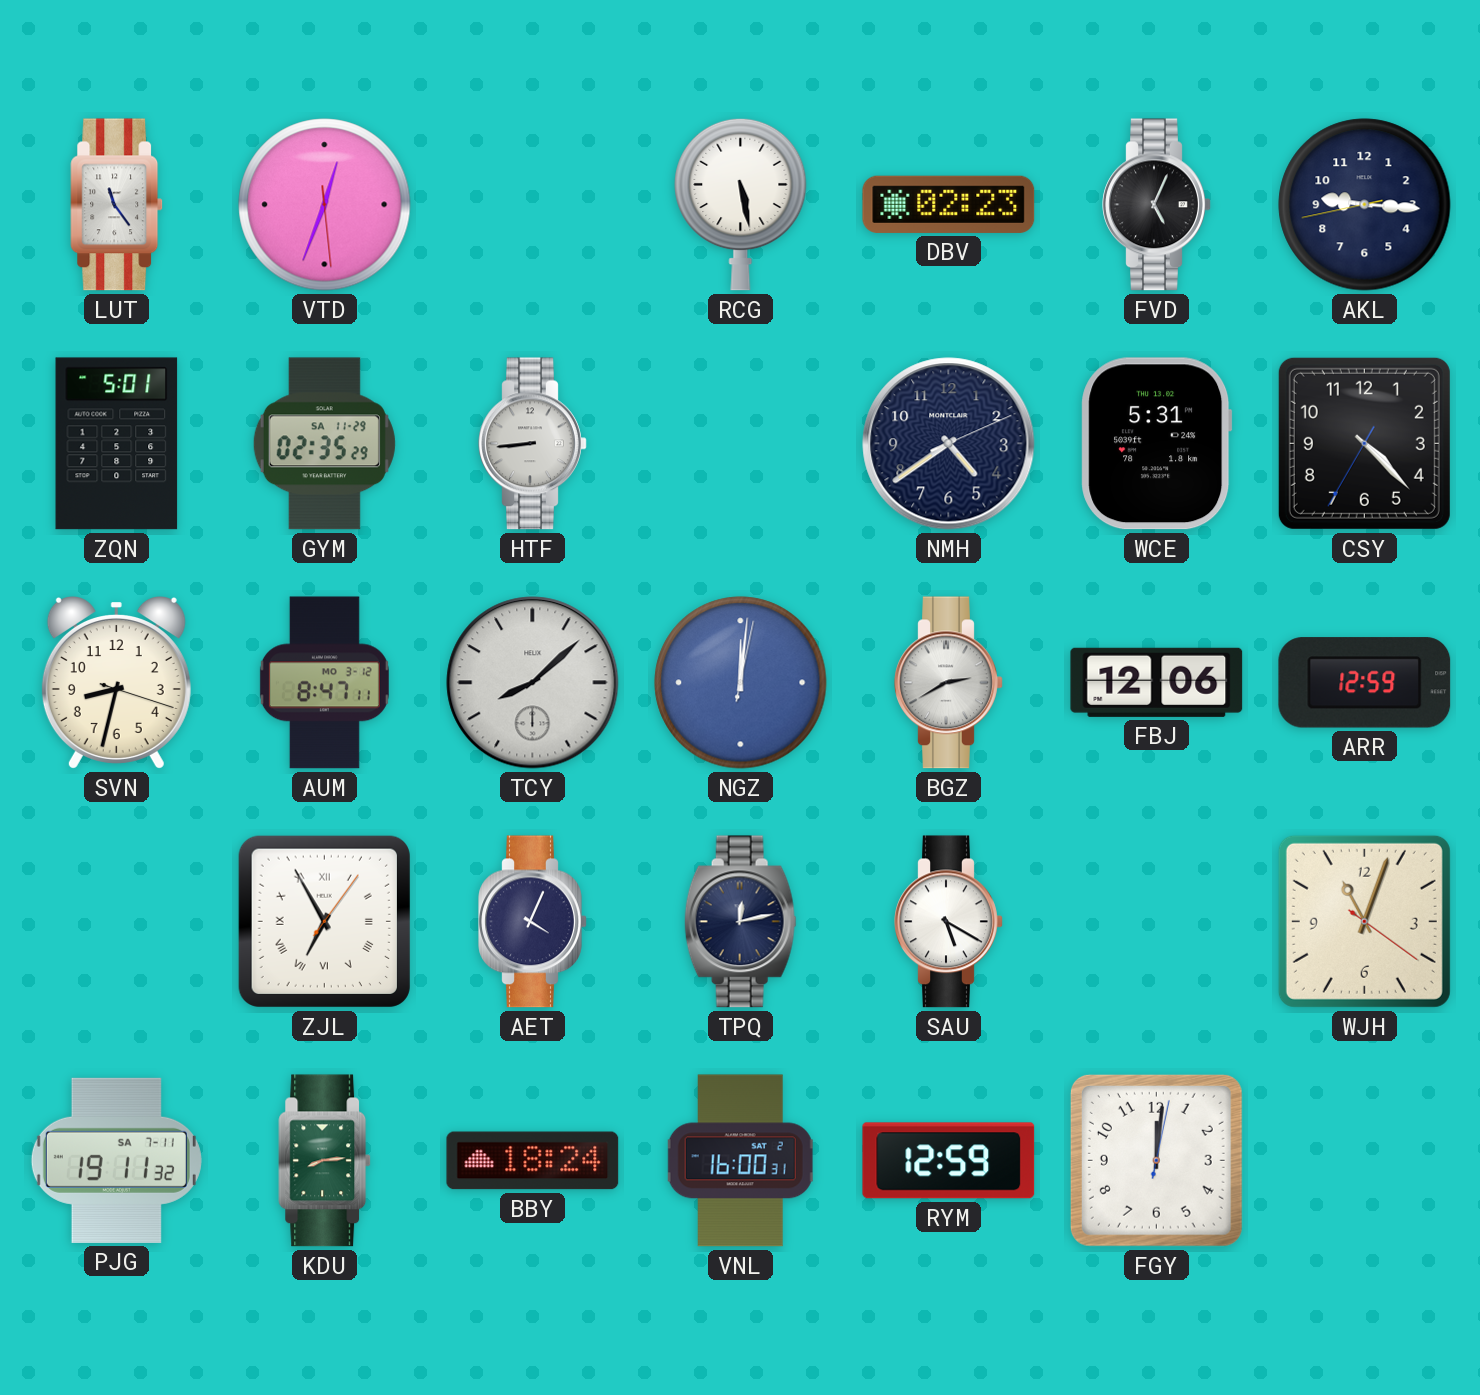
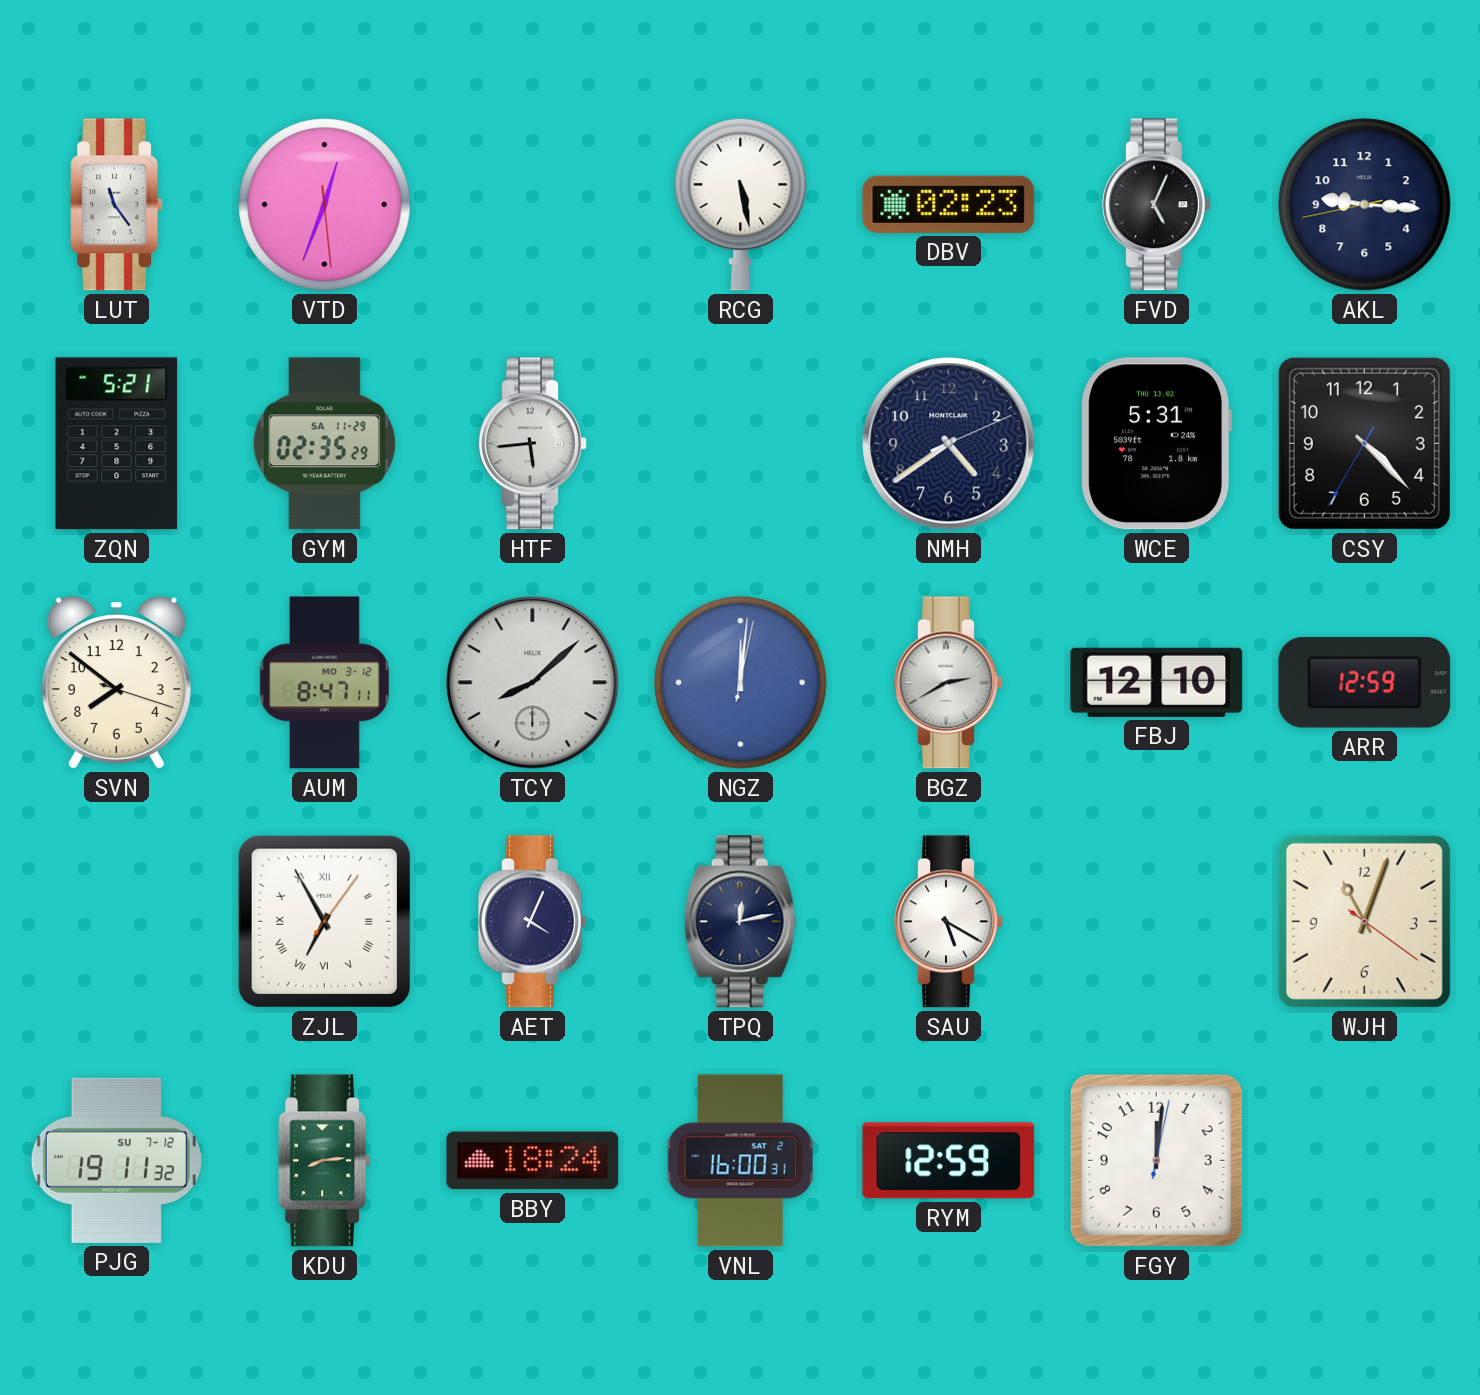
ZQN: 5:01 -> 5:21 (117, 444)
HTF: 8:44 -> 5:44 (533, 444)
SVN: 8:32 -> 7:51 (116, 683)
FBJ: 12:06 -> 12:10 (1157, 682)
PJG date: SA 7-11 -> SU 7-12 (116, 1160)
